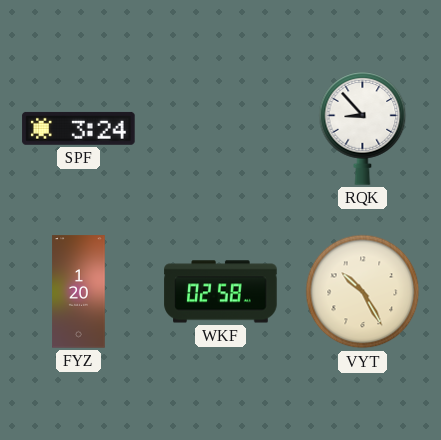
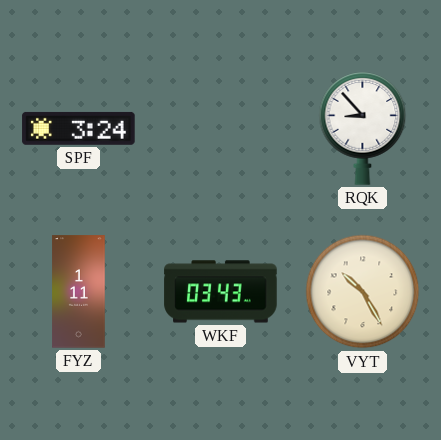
FYZ: 1:20 -> 1:11 (79, 292)
WKF: 02:58 -> 03:43 (221, 292)
